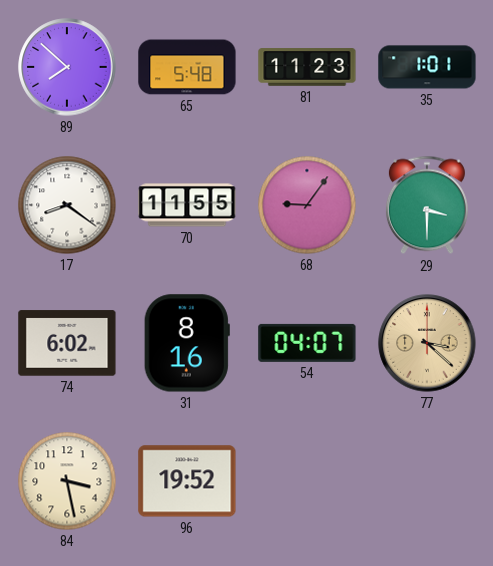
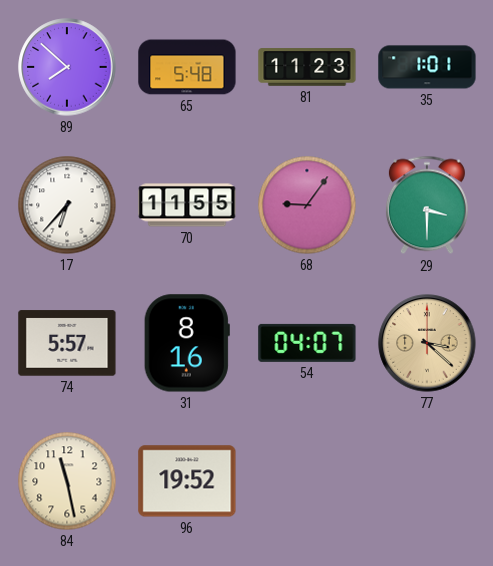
17: 8:21 -> 6:37 (67, 205)
74: 6:02 -> 5:57 (67, 343)
84: 3:28 -> 11:28 (67, 481)
